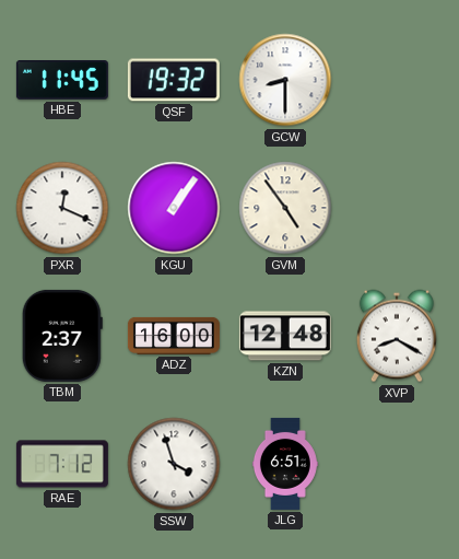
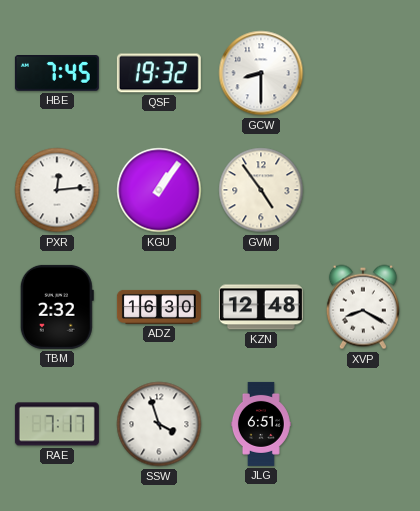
HBE: 11:45 -> 7:45 (57, 74)
PXR: 12:19 -> 12:14 (57, 190)
TBM: 2:37 -> 2:32 (57, 307)
ADZ: 16:00 -> 16:30 (159, 307)
RAE: 7:12 -> 7:17 (57, 424)
